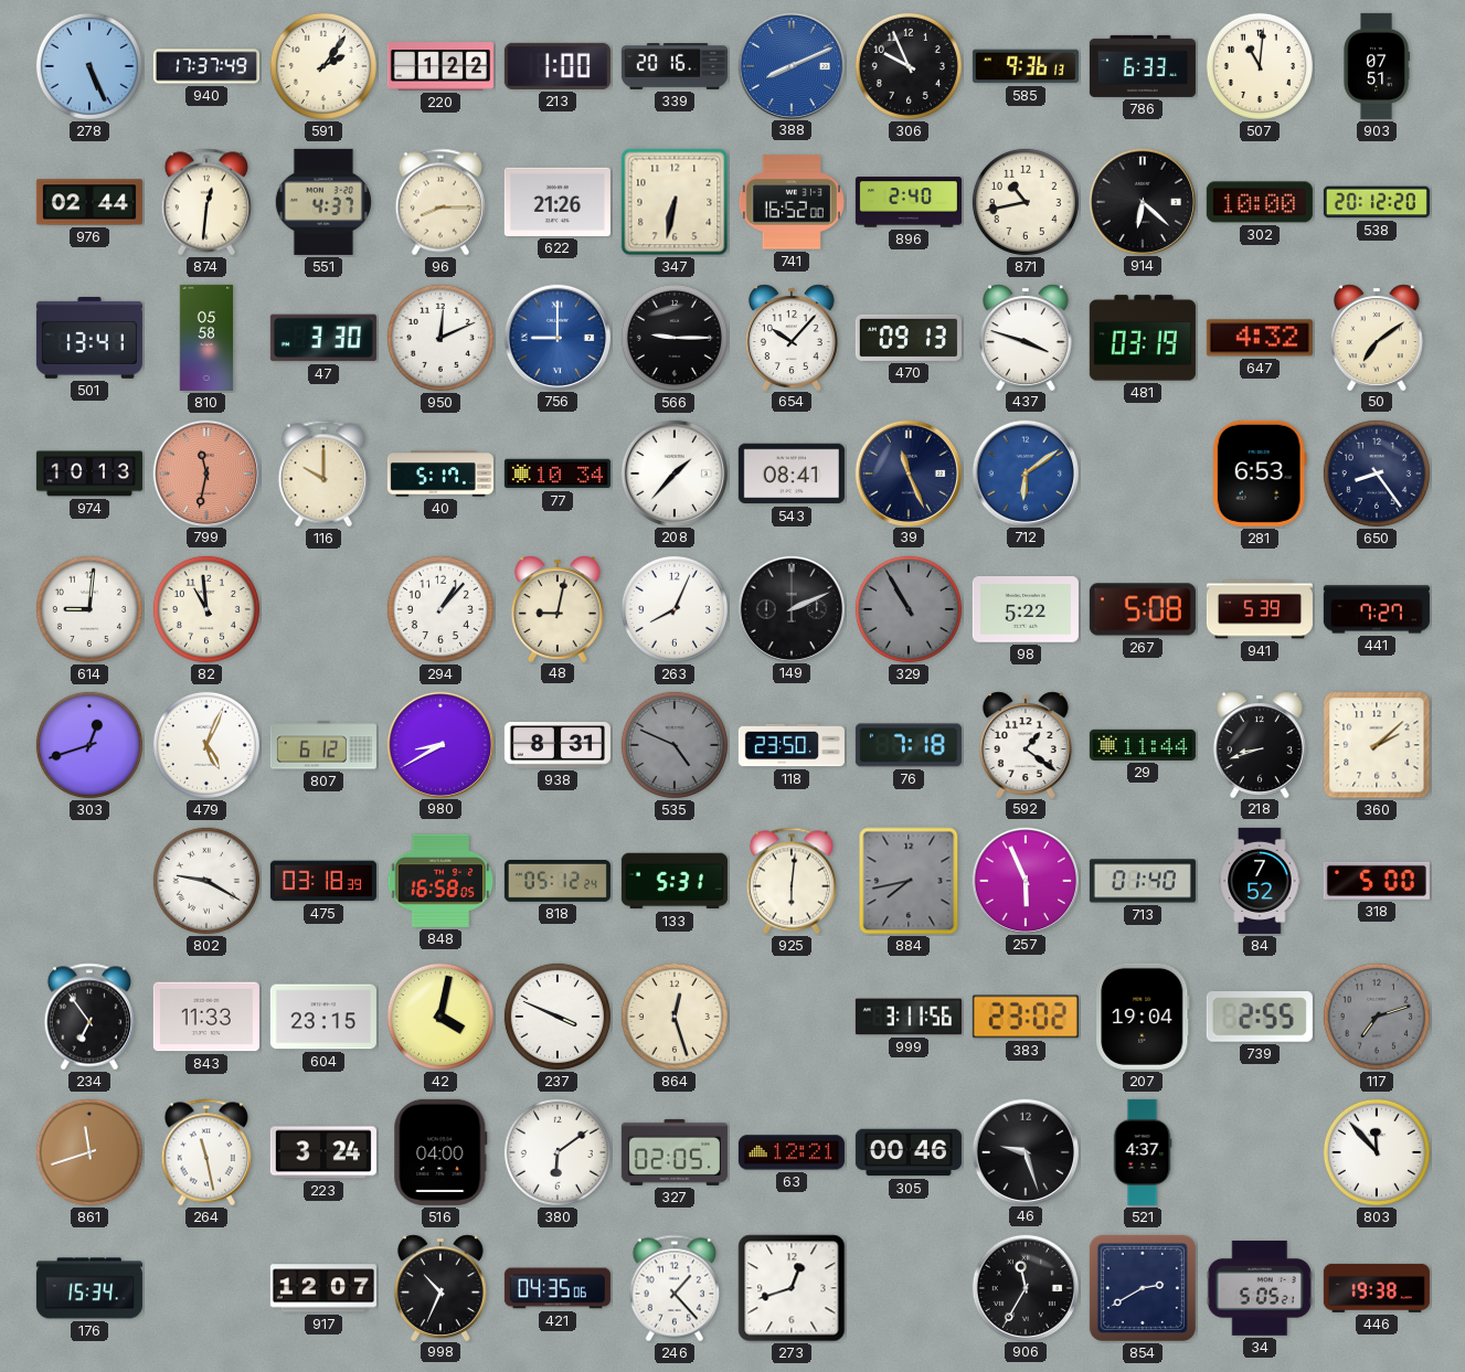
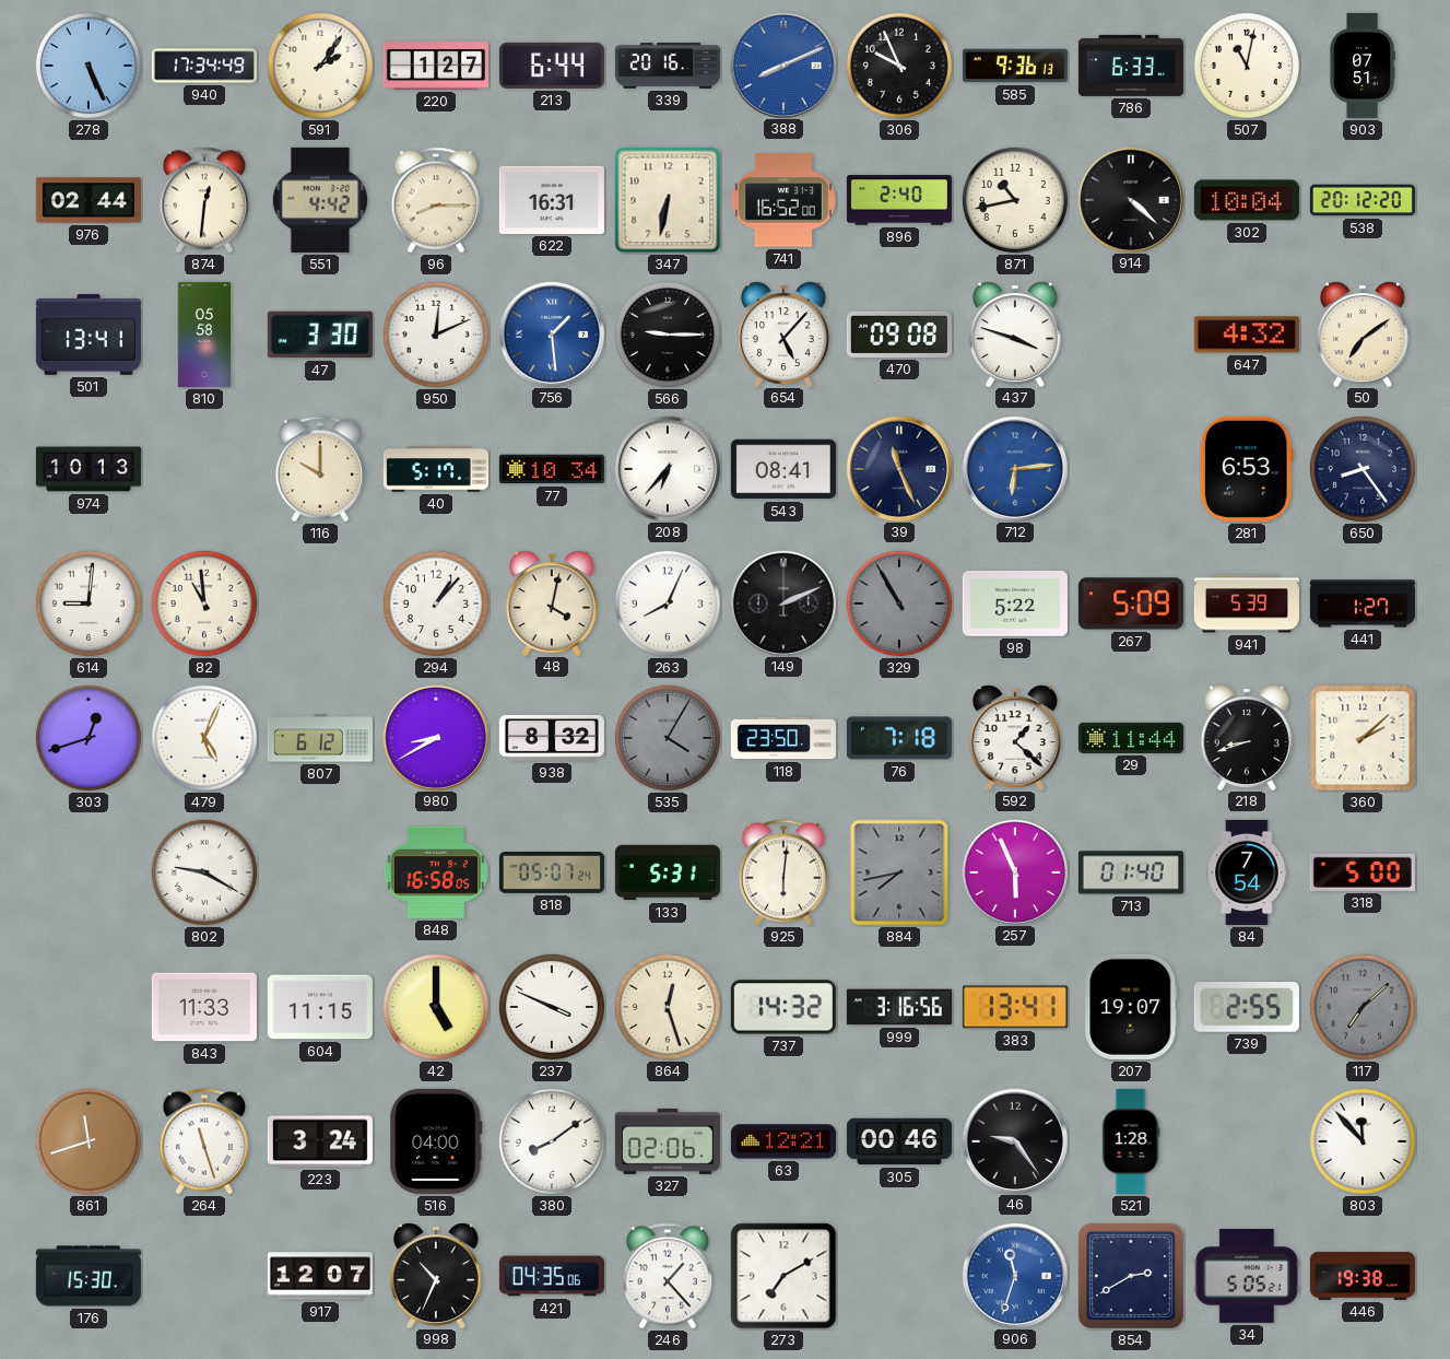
940: 17:37 -> 17:34 (204, 66)
220: 1:22 -> 1:27 (436, 66)
213: 1:00 -> 6:44 (552, 66)
507: 11:01 -> 11:02 (1247, 66)
551: 4:37 -> 4:42 (320, 200)
622: 21:26 -> 16:31 (552, 200)
914: 6:22 -> 4:22 (1130, 199)
302: 10:00 -> 10:04 (1247, 200)
756: 9:00 -> 1:29 (551, 333)
654: 10:07 -> 5:07 (783, 333)
470: 09:13 -> 09:08 (899, 335)
481: 03:19 -> none (1143, 338)
799: 11:32 -> none (205, 472)
208: 1:37 -> 6:37 (667, 468)
712: 6:09 -> 6:14 (1014, 468)
48: 9:02 -> 4:02 (552, 602)
267: 5:08 -> 5:09 (1131, 604)
441: 7:27 -> 1:27 (1363, 604)
938: 8:31 -> 8:32 (552, 739)
535: 4:49 -> 4:05 (668, 738)
592: 1:21 -> 1:22 (1015, 737)
475: 03:18 -> none (323, 881)
818: 05:12 -> 05:07 (552, 874)
84: 7:52 -> 7:54 (1247, 872)
234: 6:54 -> none (88, 1017)
604: 23:15 -> 11:15 (320, 1007)
42: 4:02 -> 5:00 (436, 1007)
737: none -> 14:32 (783, 1007)
999: 3:11 -> 3:16 (899, 1007)
383: 23:02 -> 13:41 (1015, 1007)
207: 19:04 -> 19:07 (1131, 1007)
117: 7:12 -> 7:08 (1363, 1007)
264: 11:28 -> 11:27 (203, 1141)
380: 6:09 -> 8:09 (552, 1141)
327: 02:05 -> 02:06 (668, 1141)
46: 9:27 -> 9:24 (1014, 1140)
521: 4:37 -> 1:28 (1131, 1141)
176: 15:34 -> 15:30 (89, 1276)
273: 12:42 -> 7:10 (783, 1276)
906: 11:35 -> 11:33 (1014, 1275)
906 dial: black -> blue (1014, 1275)
